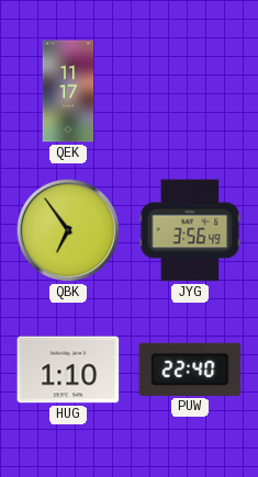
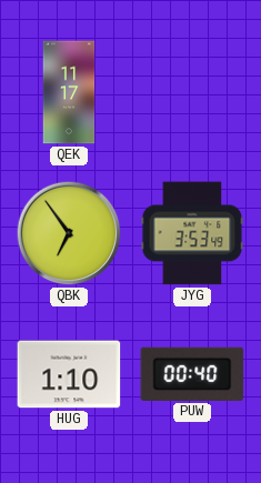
JYG: 3:56 -> 3:53 (192, 233)
PUW: 22:40 -> 00:40 (192, 374)
